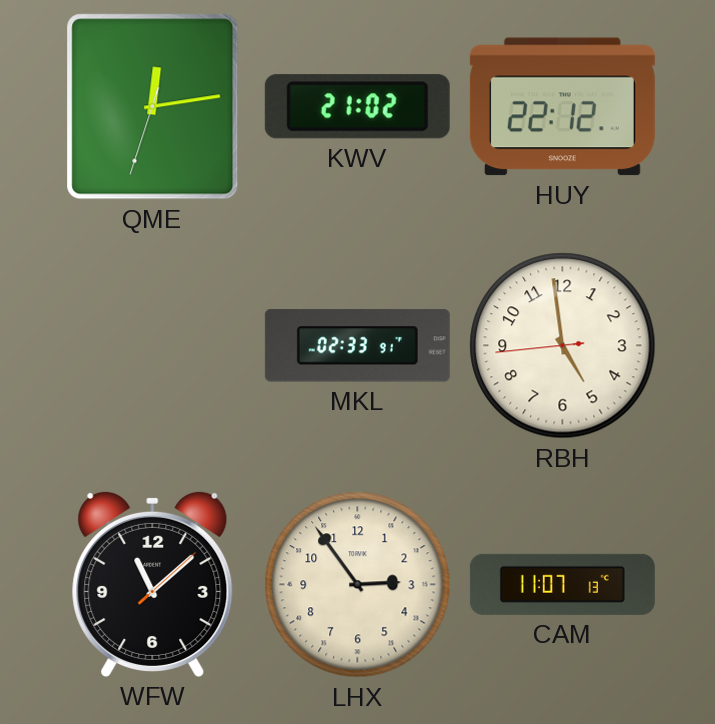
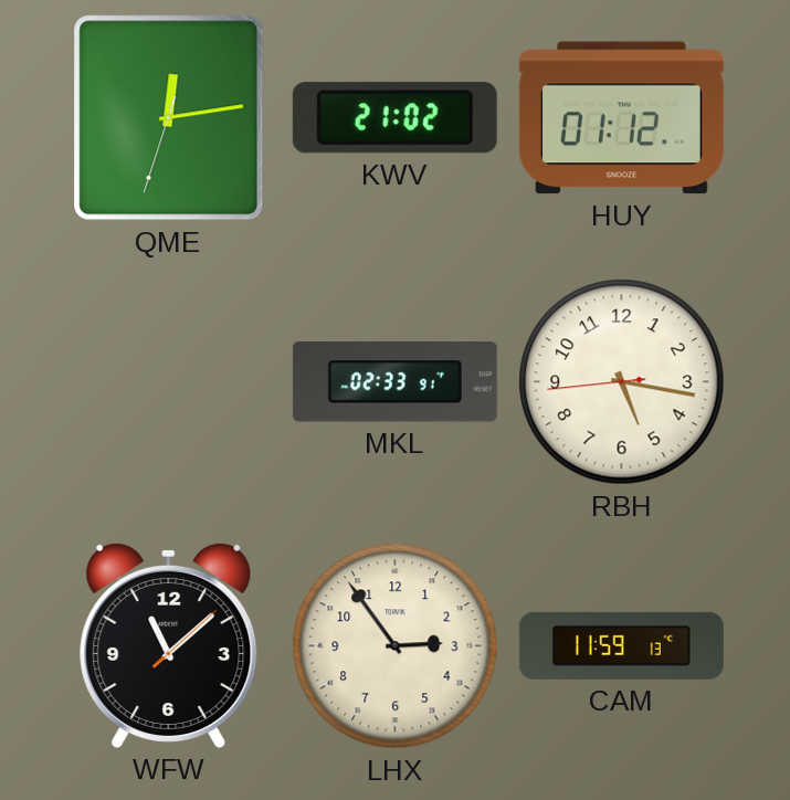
HUY: 22:12 -> 01:12 (621, 118)
RBH: 4:58 -> 5:16 (622, 382)
CAM: 11:07 -> 11:59 (621, 645)
